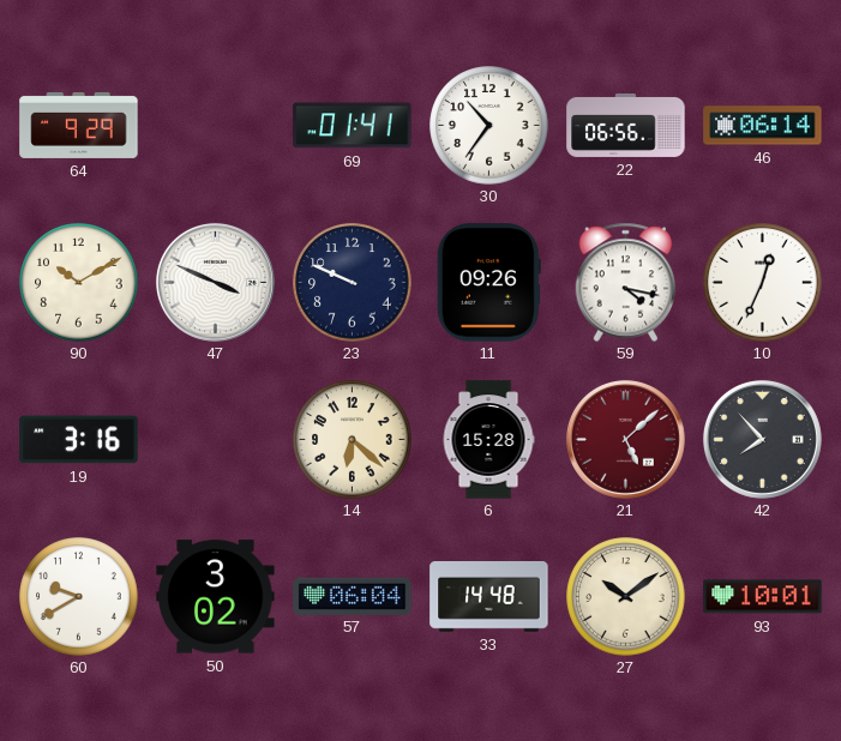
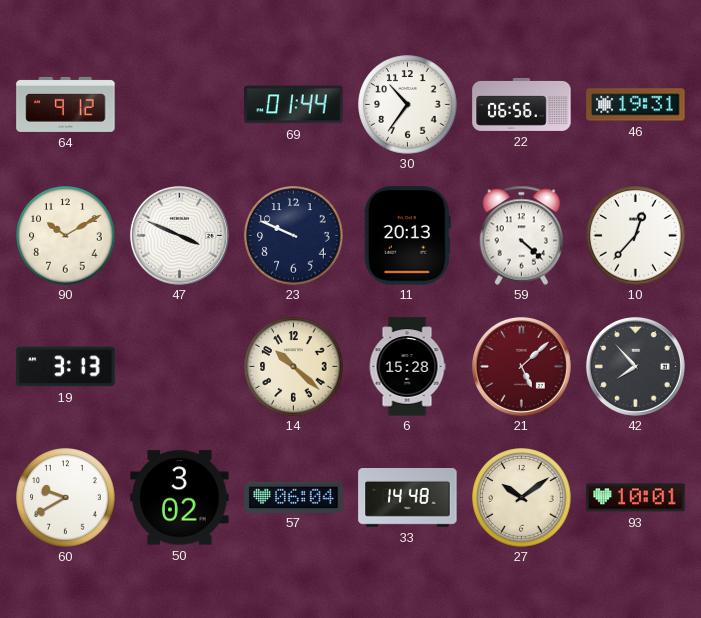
64: 9:29 -> 9:12 (66, 104)
69: 01:41 -> 01:44 (294, 105)
46: 06:14 -> 19:31 (636, 105)
11: 09:26 -> 20:13 (407, 236)
59: 4:17 -> 4:22 (522, 235)
10: 12:34 -> 12:37 (636, 236)
19: 3:16 -> 3:13 (66, 367)
14: 6:22 -> 10:22 (294, 367)
